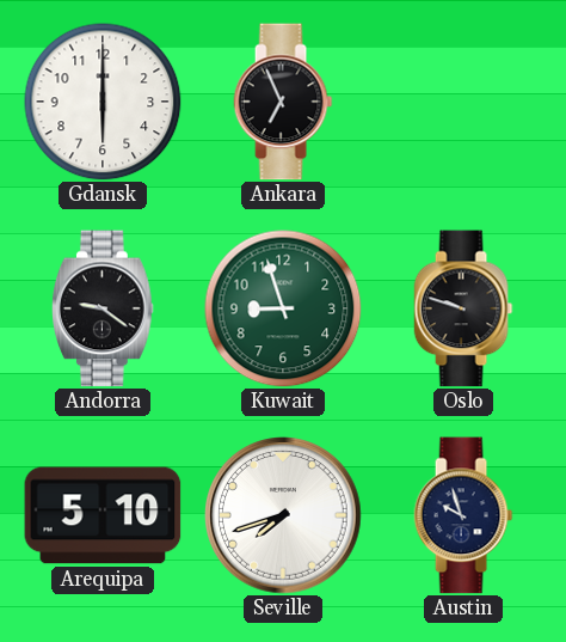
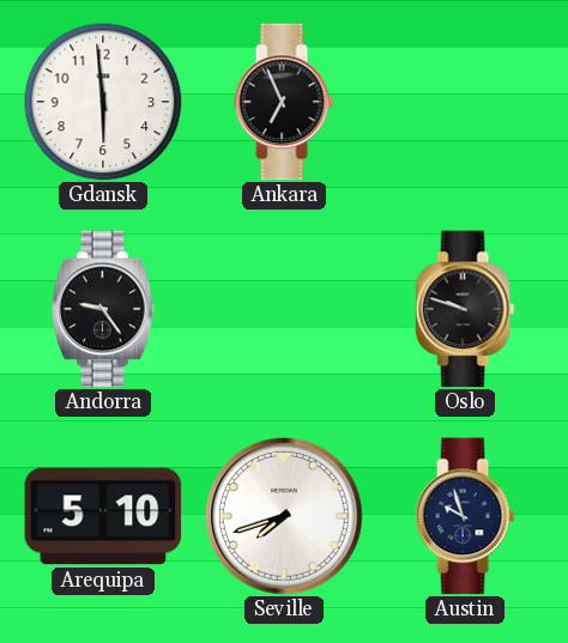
Gdansk: 6:00 -> 5:59 (103, 102)
Andorra: 9:21 -> 9:24 (104, 309)
Kuwait: 8:57 -> none (283, 308)
